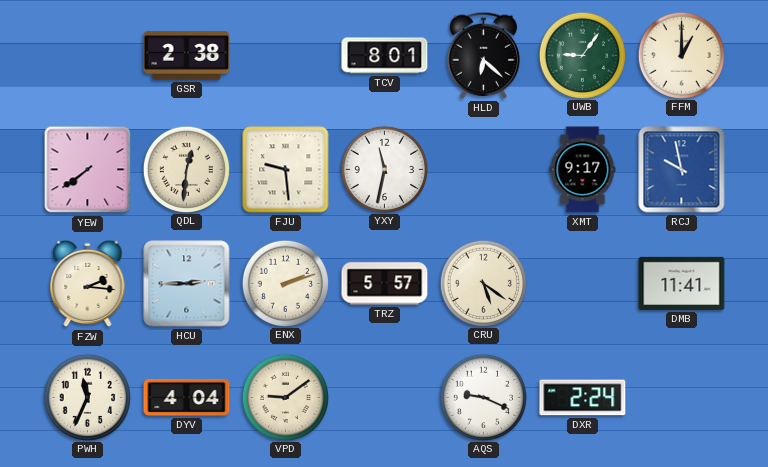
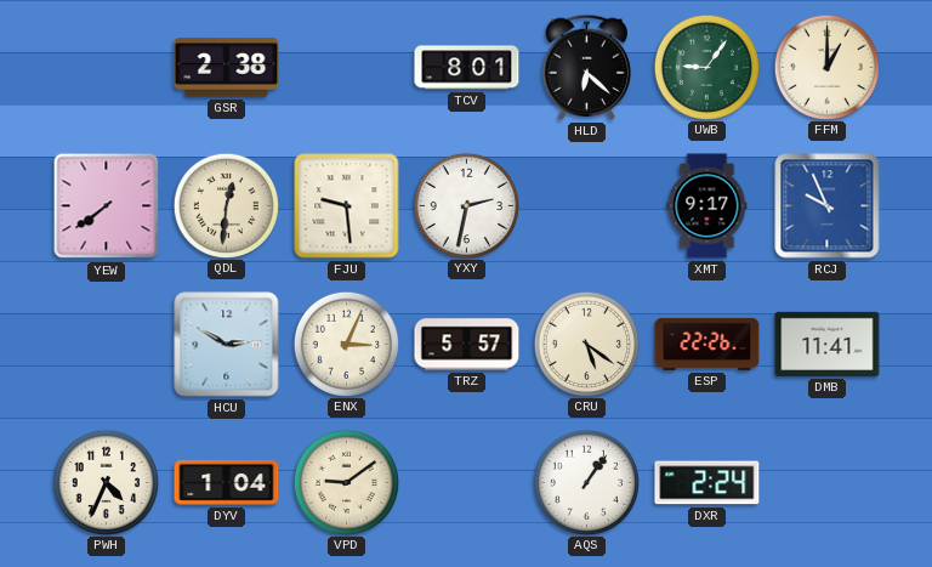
YXY: 11:32 -> 2:32 (466, 205)
RCJ: 9:58 -> 9:56 (828, 206)
FZW: 2:16 -> none (88, 284)
HCU: 2:45 -> 2:50 (227, 345)
ENX: 2:12 -> 3:04 (346, 344)
ESP: none -> 22:26 (707, 344)
PWH: 11:34 -> 4:34 (106, 482)
DYV: 4:04 -> 1:04 (227, 482)
AQS: 9:19 -> 1:06 (586, 482)
